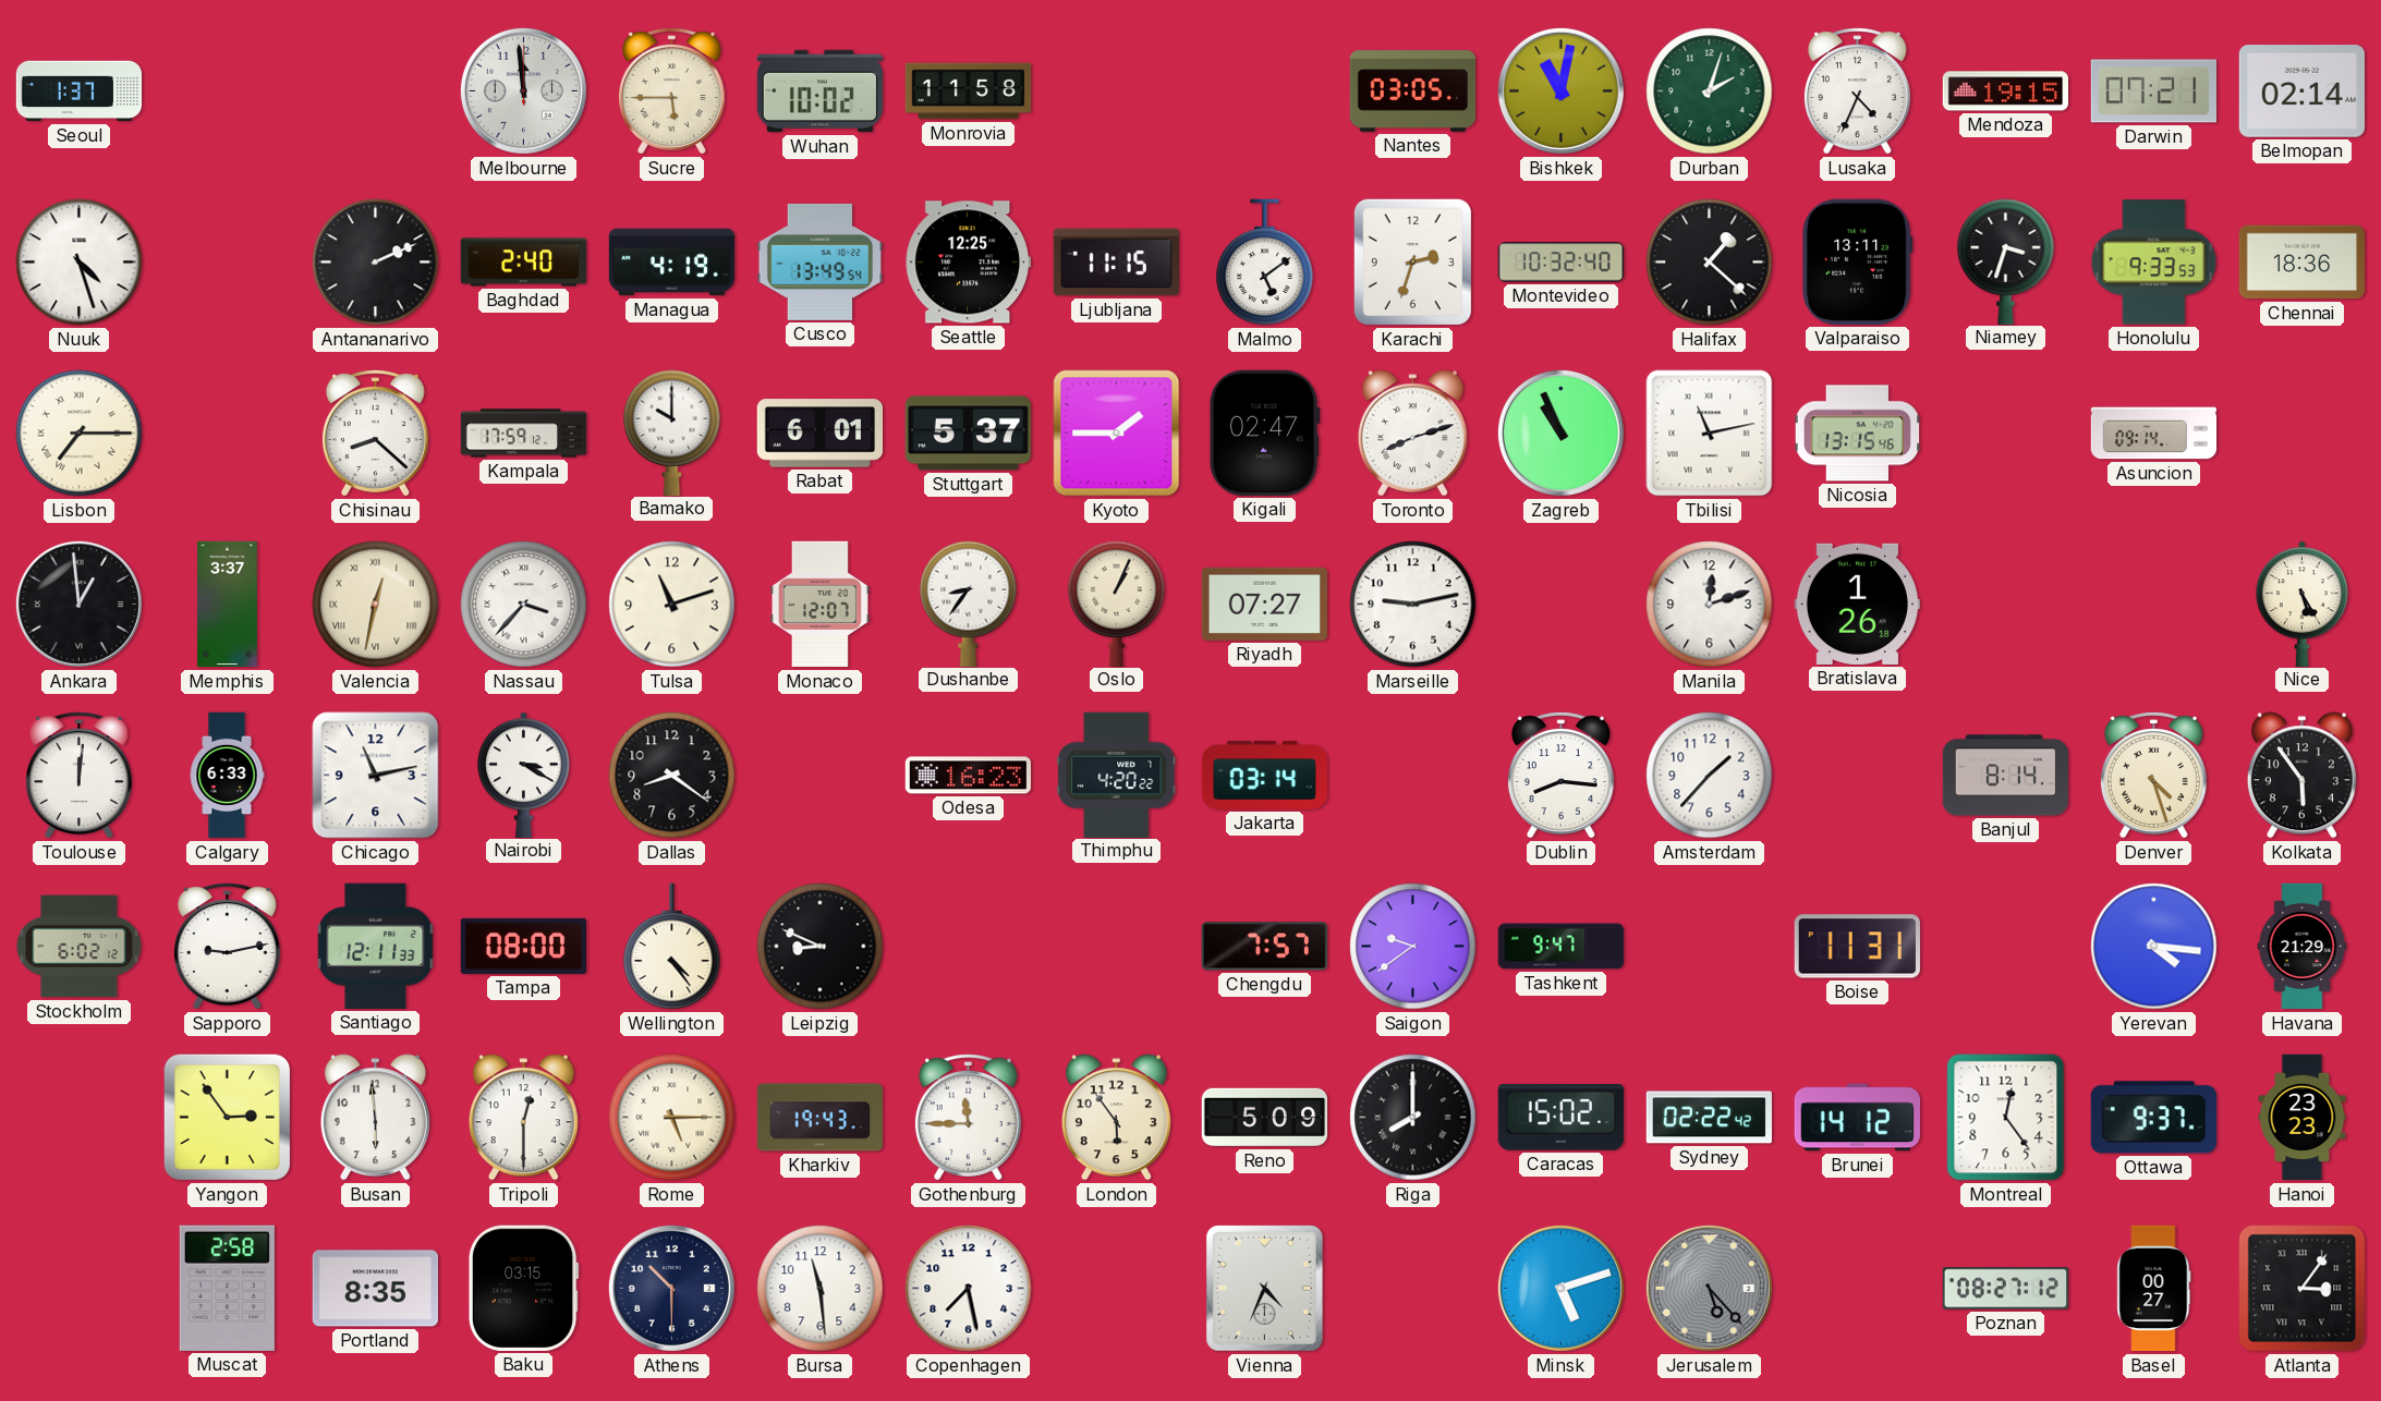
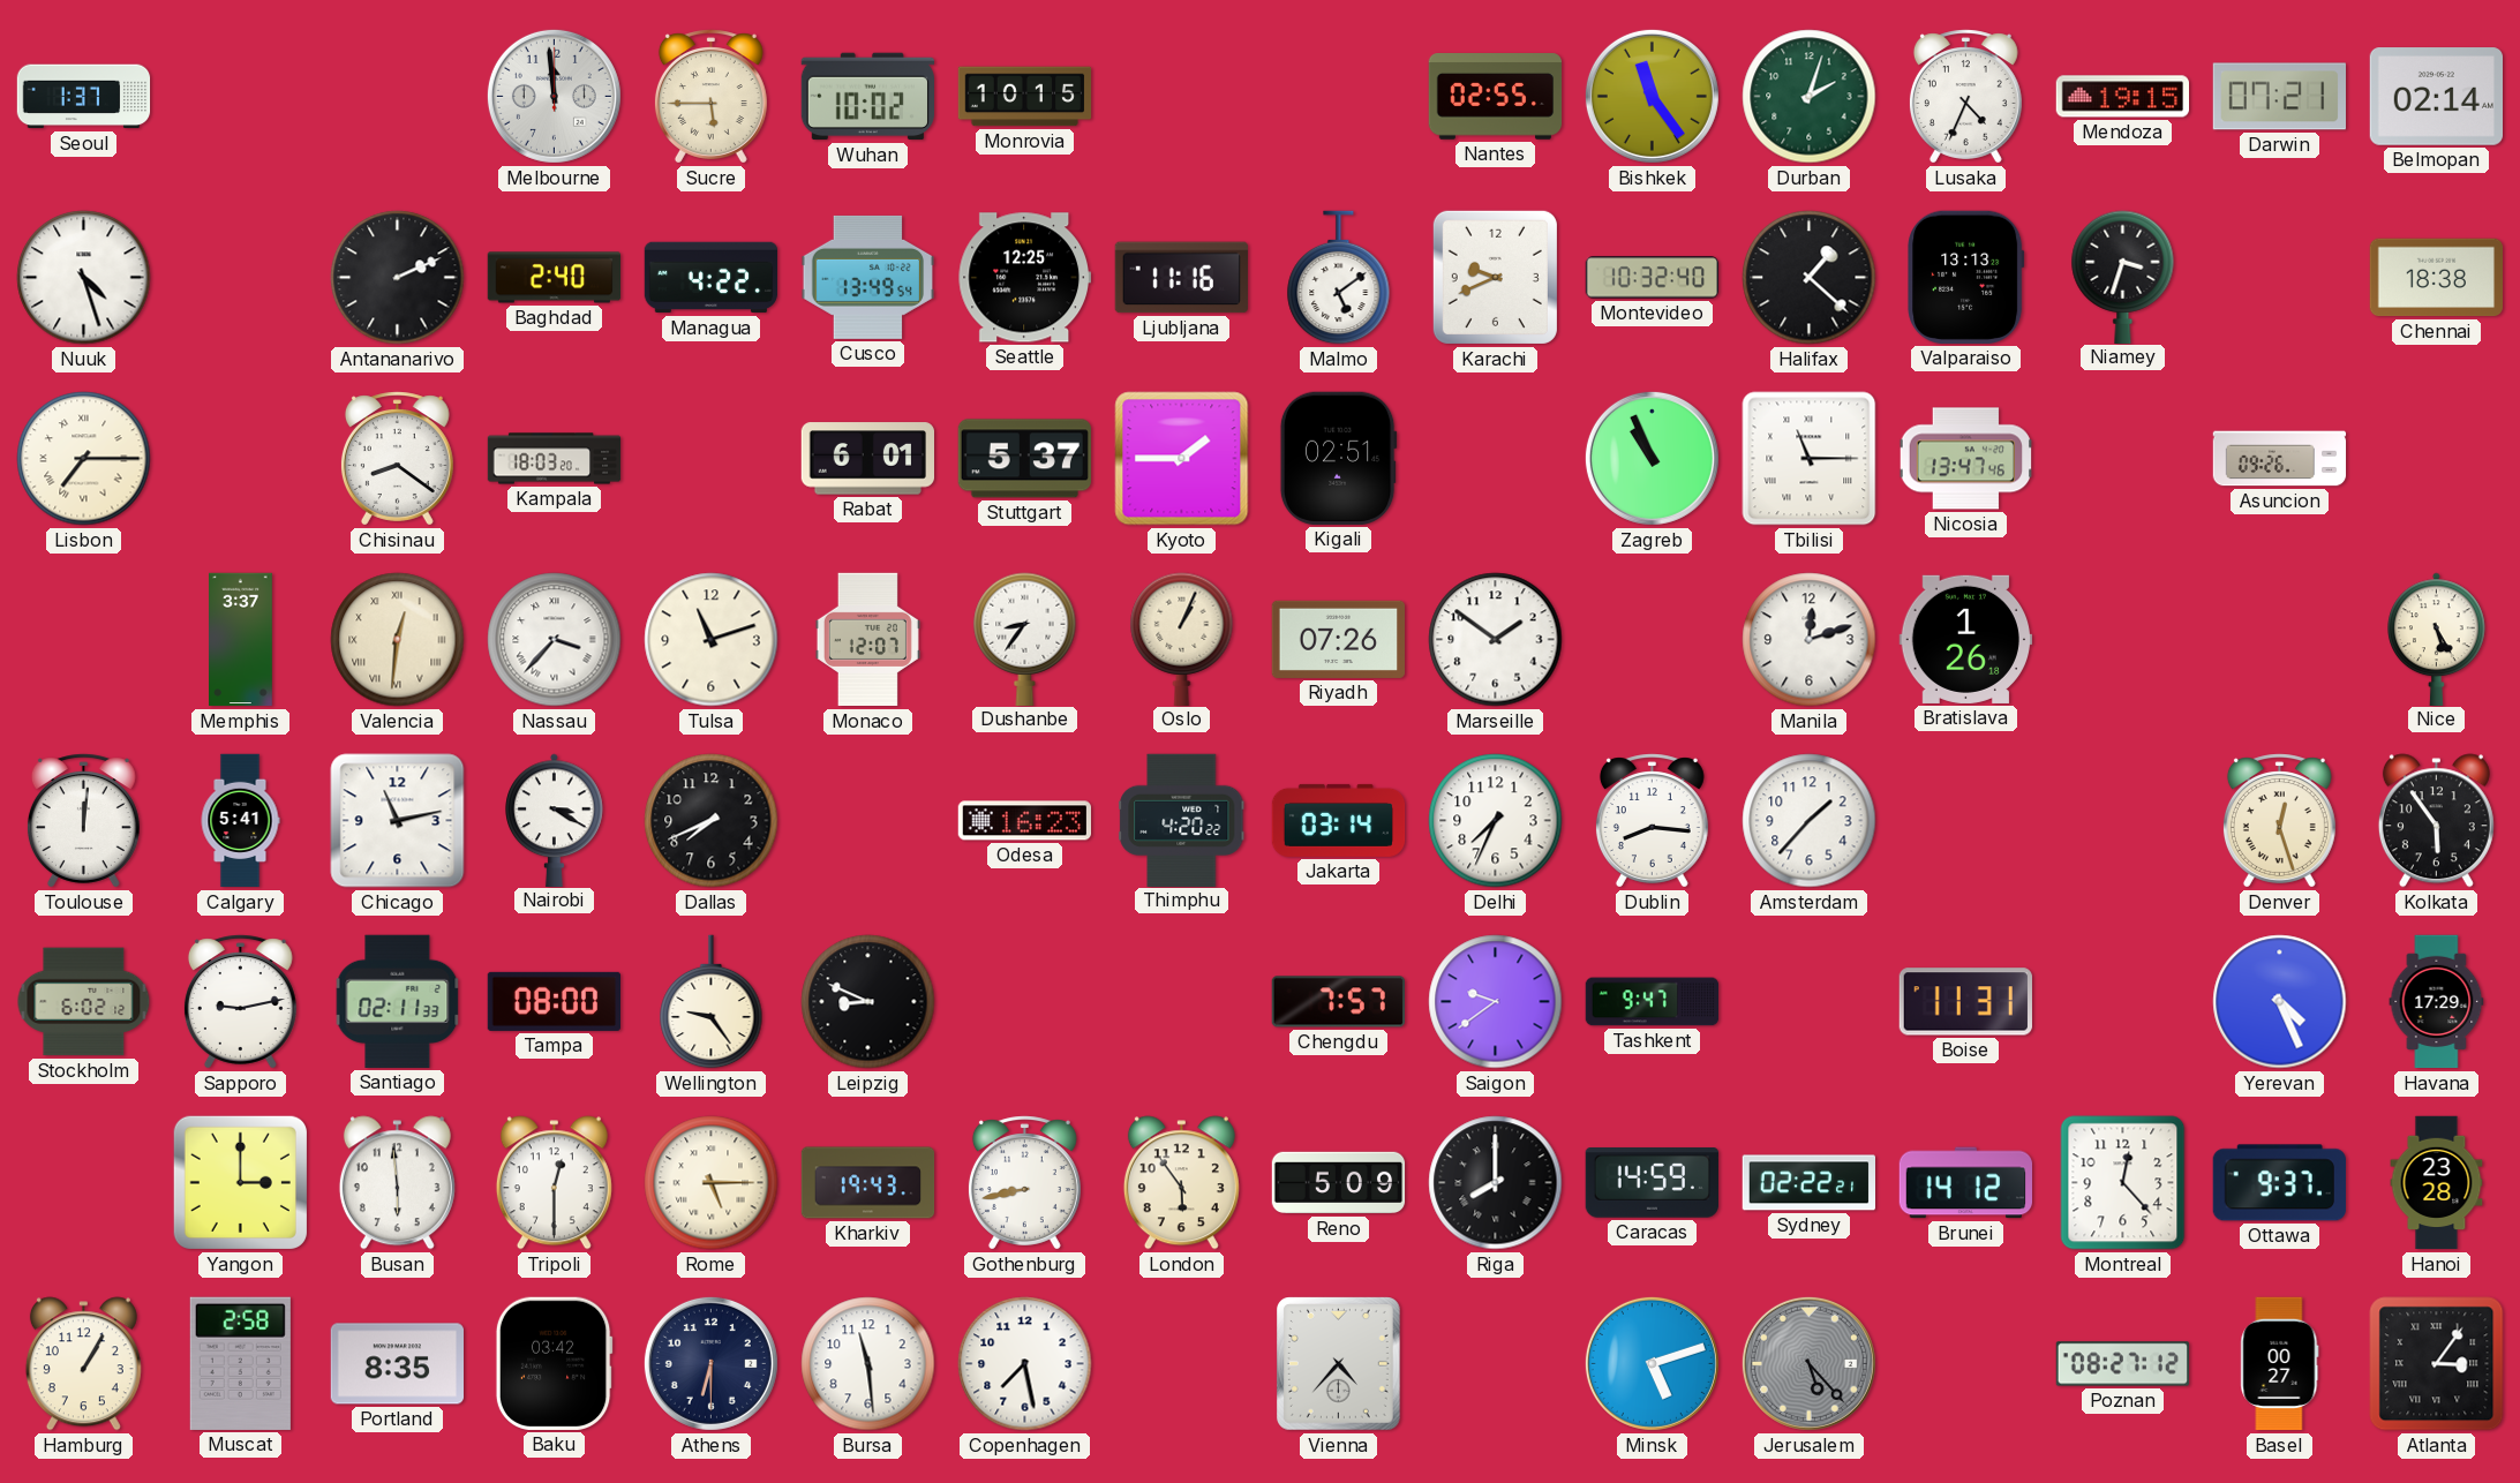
Monrovia: 11:58 -> 10:15 (1025, 97)
Nantes: 03:05 -> 02:55 (1496, 97)
Bishkek: 11:02 -> 11:24 (1652, 96)
Managua: 4:19 -> 4:22 (712, 278)
Ljubljana: 11:15 -> 11:16 (1181, 278)
Karachi: 2:33 -> 9:41 (1495, 277)
Valparaiso: 13:11 -> 13:13 (1966, 277)
Honolulu: 9:33 -> none (2154, 263)
Chennai: 18:36 -> 18:38 (2436, 278)
Chisinau: 8:22 -> 8:21 (397, 459)
Kampala: 17:59 -> 18:03 (555, 459)
Bamako: 10:00 -> none (672, 433)
Kigali: 02:47 -> 02:51 (1338, 458)
Toronto: 8:12 -> none (1412, 434)
Tbilisi: 11:13 -> 11:15 (1810, 459)
Nicosia: 13:15 -> 13:47 (1966, 459)
Asuncion: 09:14 -> 09:26 (2280, 459)
Ankara: 12:59 -> none (78, 604)
Valencia: 12:32 -> 12:31 (398, 640)
Riyadh: 07:27 -> 07:26 (1338, 639)
Marseille: 9:13 -> 1:51 (1496, 640)
Calgary: 6:33 -> 5:41 (240, 821)
Dallas: 8:21 -> 7:41 (712, 821)
Delhi: none -> 7:34 (1496, 821)
Banjul: 8:14 -> none (2005, 776)
Denver: 4:27 -> 12:27 (2279, 821)
Santiago: 12:11 -> 02:11 (398, 1001)
Wellington: 4:24 -> 9:24 (712, 1002)
Yerevan: 4:16 -> 4:26 (2280, 1002)
Havana: 21:29 -> 17:29 (2437, 1002)
Yangon: 2:54 -> 3:00 (240, 1182)
Gothenburg: 11:45 -> 8:43 (1024, 1183)
Caracas: 15:02 -> 14:59 (1652, 1183)
Sydney: 02:22:42 -> 02:22:21 (1810, 1183)
Montreal: 12:24 -> 12:23 (2123, 1183)
Hanoi: 23:23 -> 23:28 (2437, 1183)
Hamburg: none -> 1:05 (83, 1364)
Baku: 03:15 -> 03:42 (554, 1363)
Athens: 10:30 -> 6:30 (710, 1363)
Vienna: 4:34 -> 4:37 (1339, 1364)
